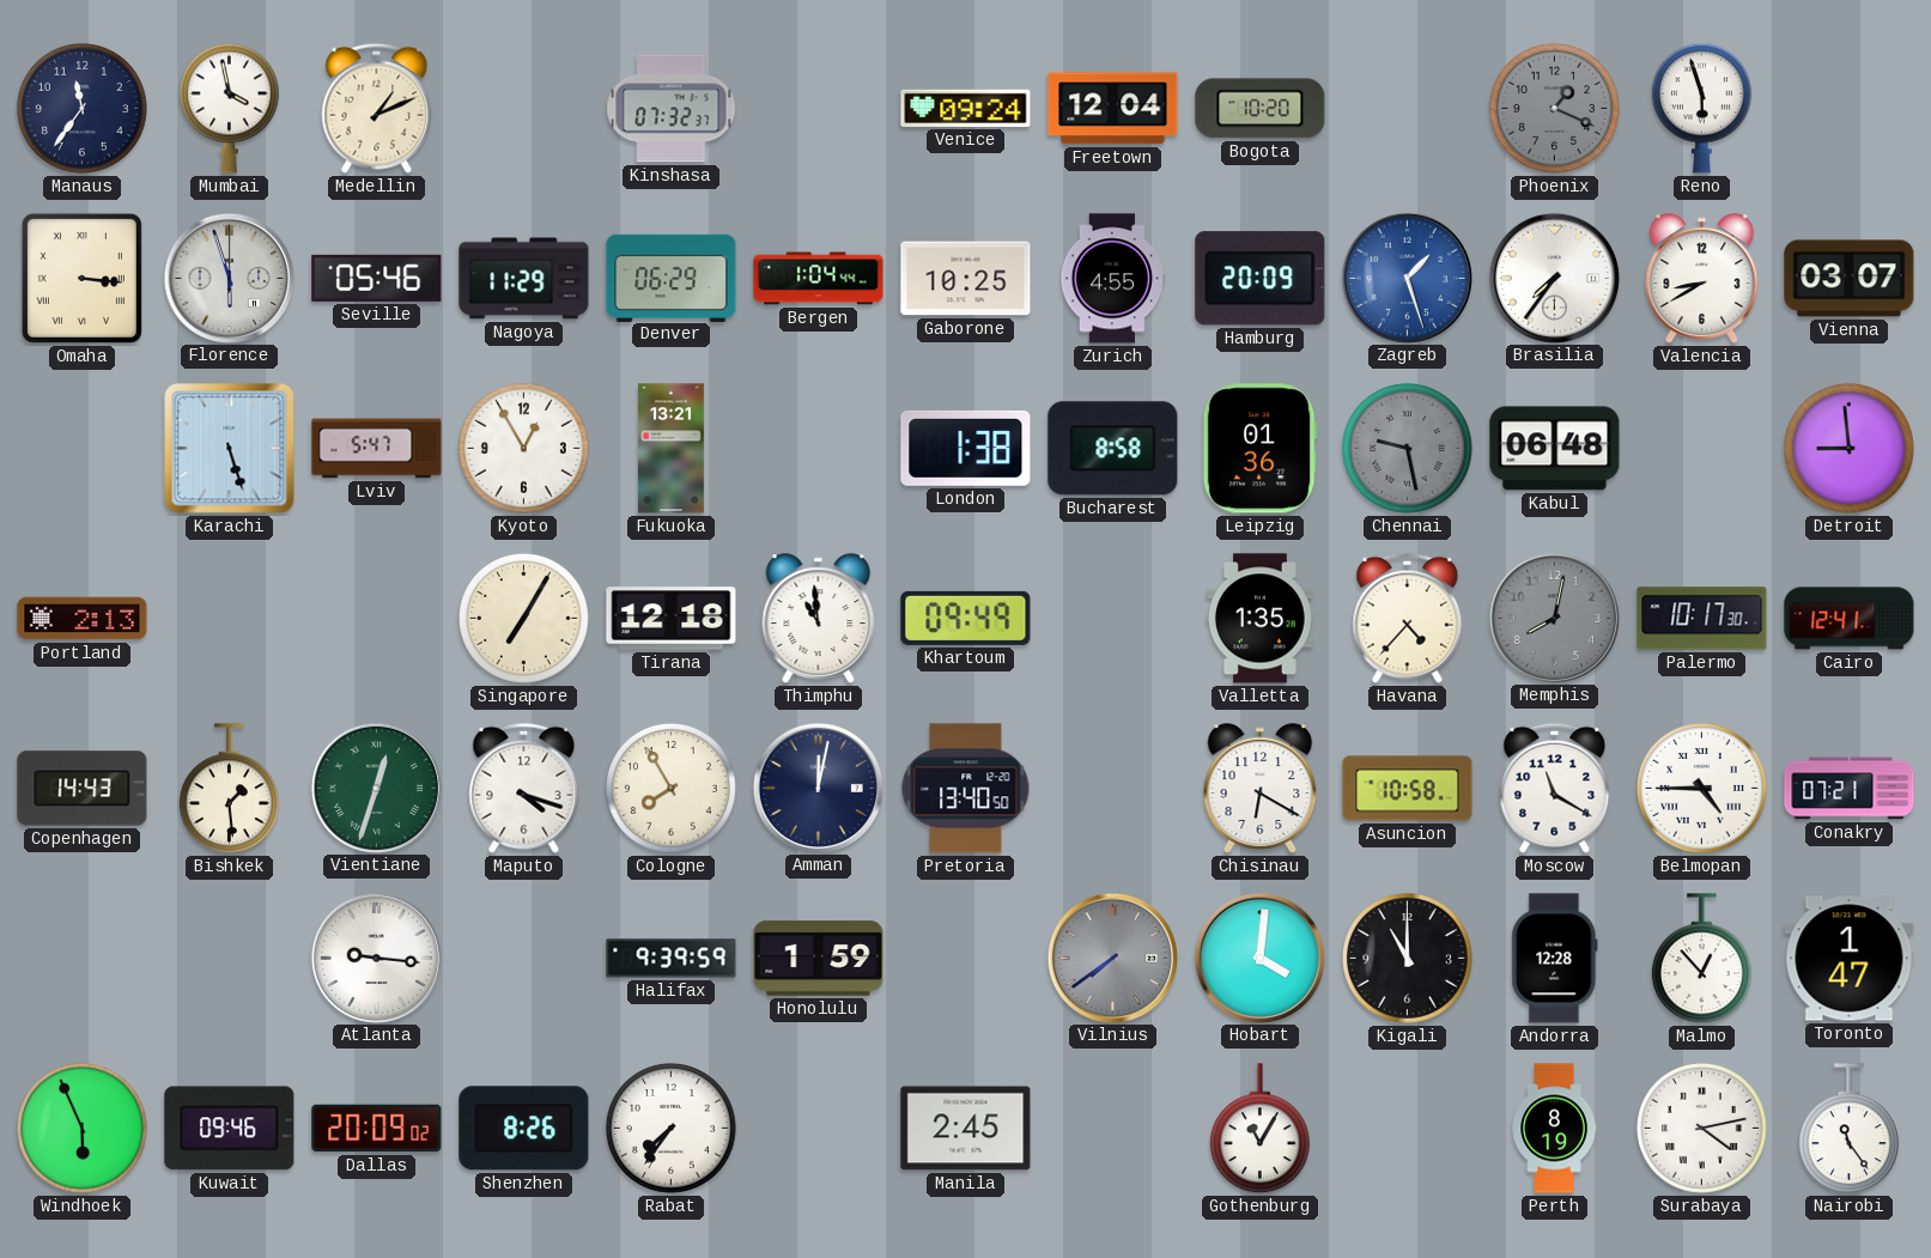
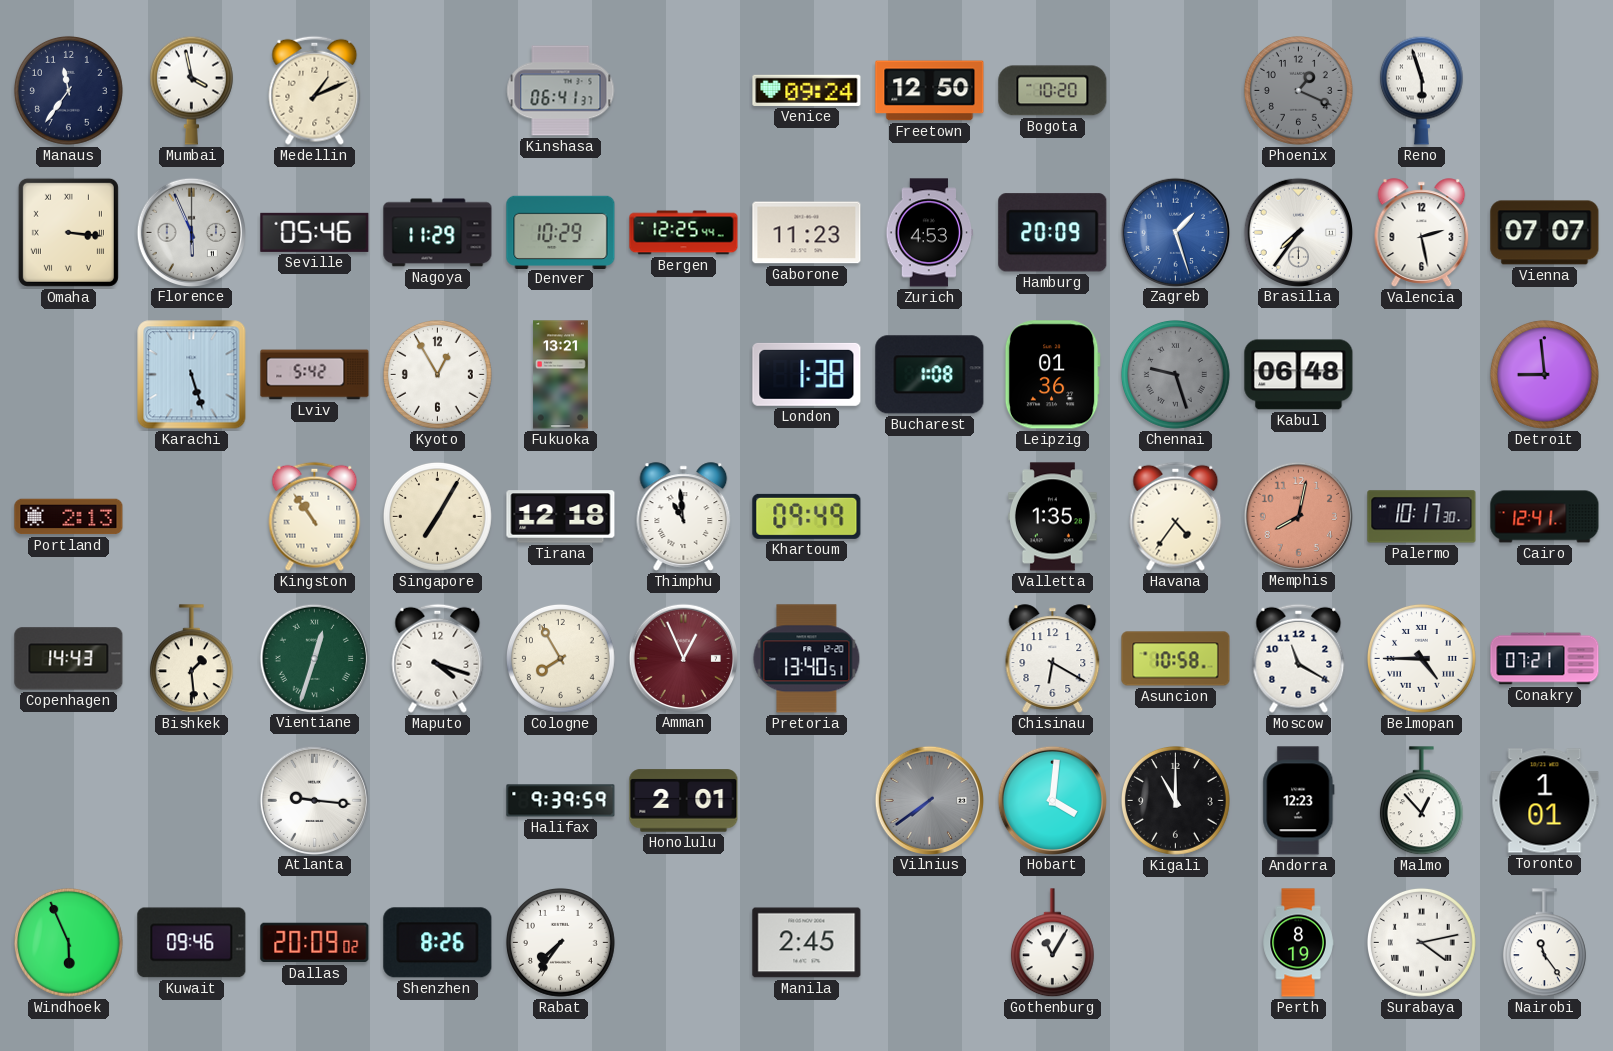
Kinshasa: 07:32 -> 06:41 (561, 91)
Freetown: 12:04 -> 12:50 (930, 91)
Florence: 5:57 -> 5:56 (191, 232)
Denver: 06:29 -> 10:29 (561, 232)
Bergen: 1:04 -> 12:25 (684, 233)
Gaborone: 10:25 -> 11:23 (807, 233)
Zurich: 4:55 -> 4:53 (930, 233)
Valencia: 8:40 -> 2:28 (1422, 233)
Vienna: 03:07 -> 07:07 (1545, 233)
Lviv: 5:47 -> 5:42 (315, 375)
Bucharest: 8:58 -> 1:08 (930, 375)
Chennai: 9:28 -> 9:27 (1175, 374)
Kingston: none -> 10:54 (315, 516)
Havana: 4:37 -> 4:36 (1176, 516)
Memphis dial: grey -> salmon (1298, 516)
Amman: 12:02 -> 12:56 (683, 658)
Amman dial: navy -> burgundy (683, 658)
Pretoria: 13:40:50 -> 13:40:51 (807, 659)
Honolulu: 1:59 -> 2:01 (684, 801)
Andorra: 12:28 -> 12:23 (1299, 801)
Toronto: 1:47 -> 1:01 (1545, 801)
